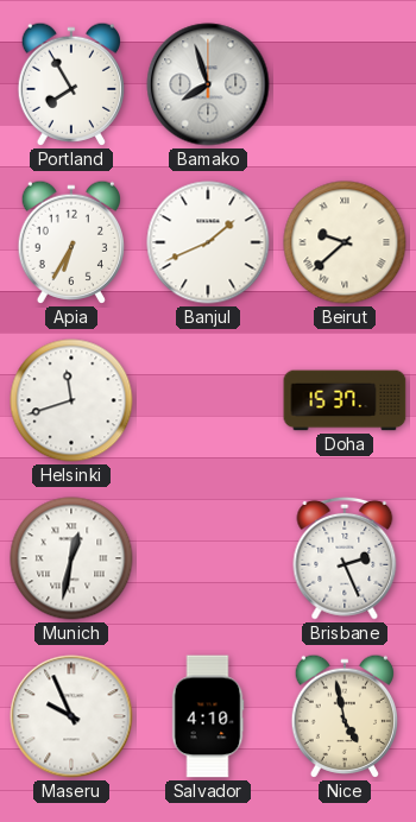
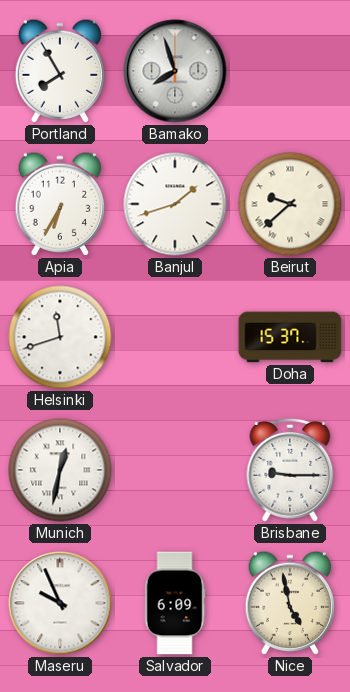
Banjul: 1:41 -> 1:42 (175, 204)
Brisbane: 2:26 -> 9:15 (290, 470)
Salvador: 4:10 -> 6:09 (175, 603)
